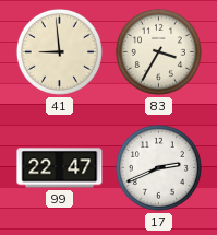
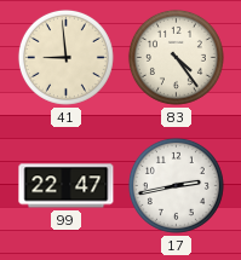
83: 3:35 -> 4:24 (176, 57)
17: 2:41 -> 2:43 (176, 185)
